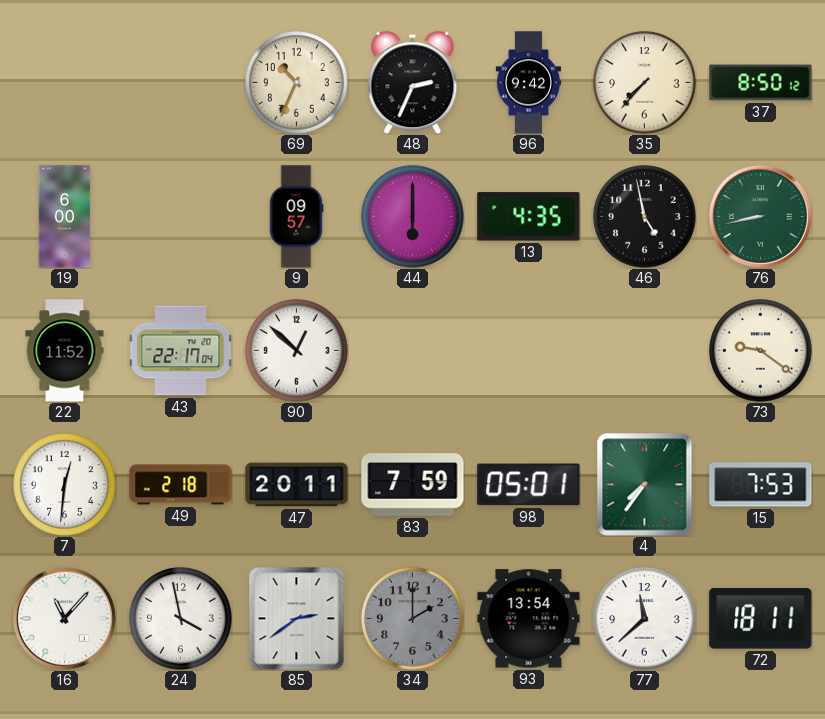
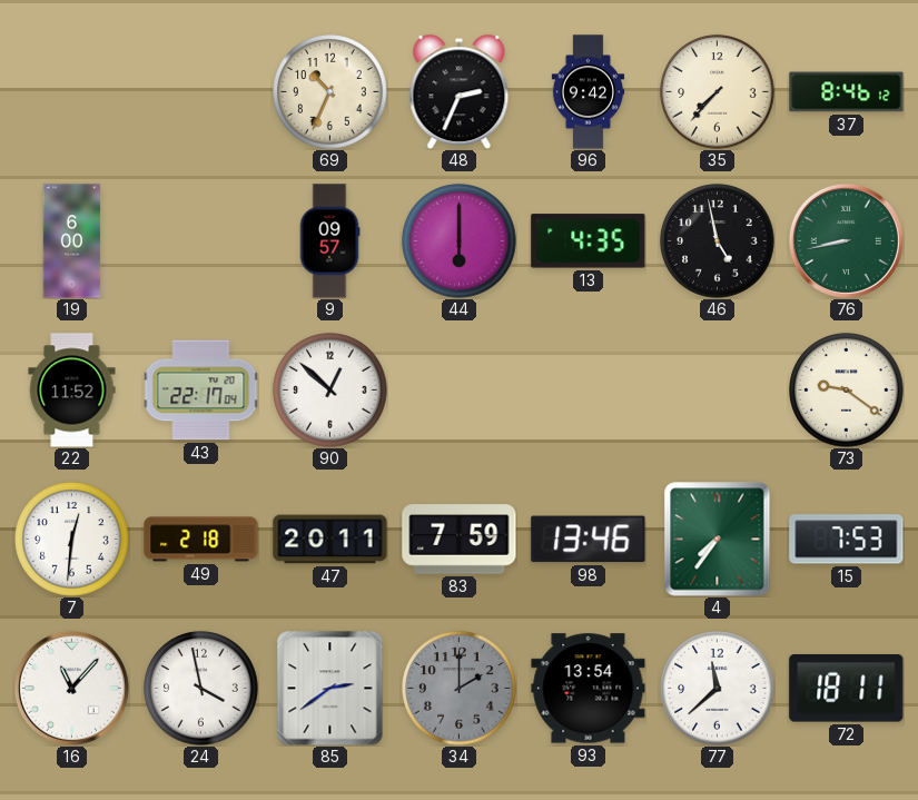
37: 8:50 -> 8:46 (847, 92)
98: 05:01 -> 13:46 (589, 540)
